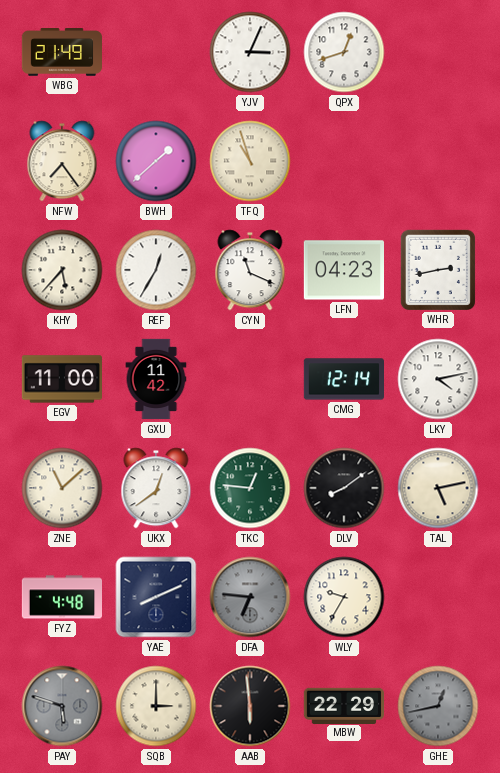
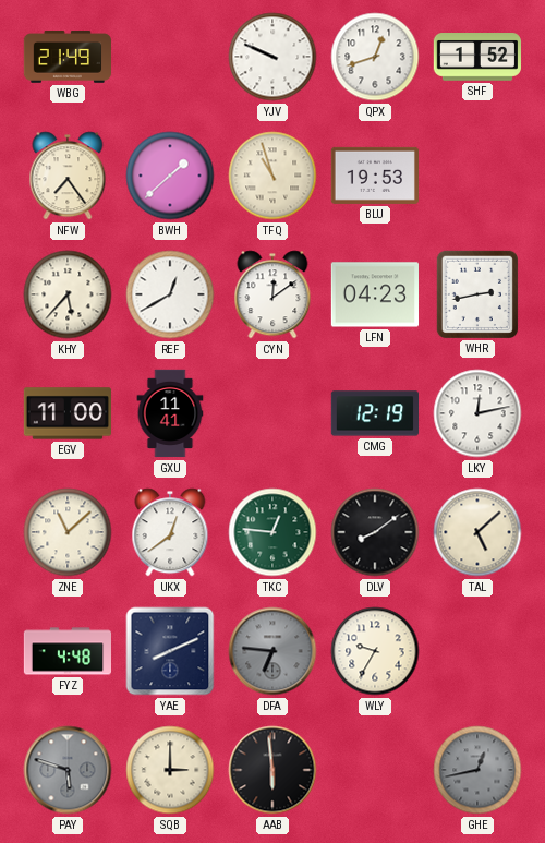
YJV: 3:04 -> 9:49 (272, 57)
SHF: none -> 1:52 (476, 57)
BLU: none -> 19:53 (374, 176)
REF: 12:35 -> 12:40 (170, 294)
CYN: 11:19 -> 12:09 (272, 294)
GXU: 11:42 -> 11:41 (170, 413)
CMG: 12:14 -> 12:19 (374, 413)
LKY: 4:13 -> 12:13 (477, 413)
TAL: 5:13 -> 5:08 (477, 532)
MBW: 22:29 -> none (343, 705)
